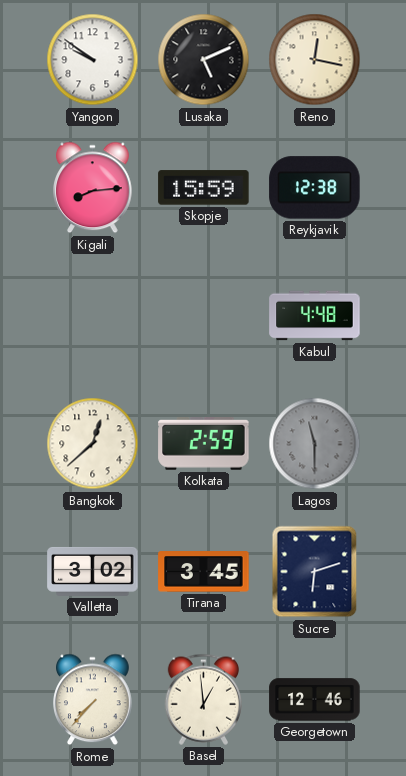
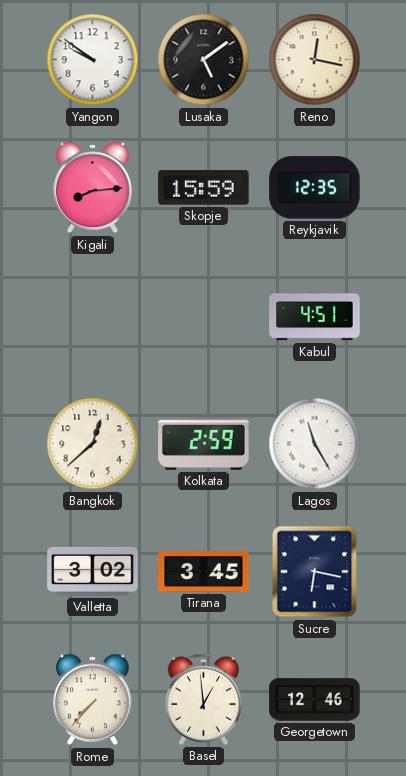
Lusaka: 5:11 -> 5:09 (204, 60)
Reykjavik: 12:38 -> 12:35 (315, 188)
Kabul: 4:48 -> 4:51 (315, 316)
Lagos: 11:30 -> 11:25 (315, 444)
Lagos dial: grey -> white (315, 444)
Sucre: 6:12 -> 6:17 (315, 572)
